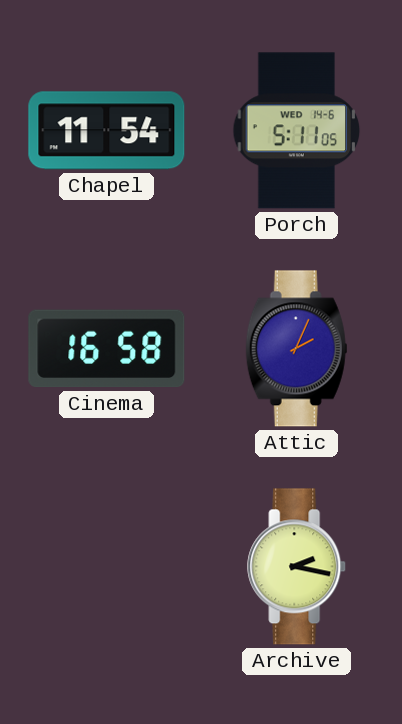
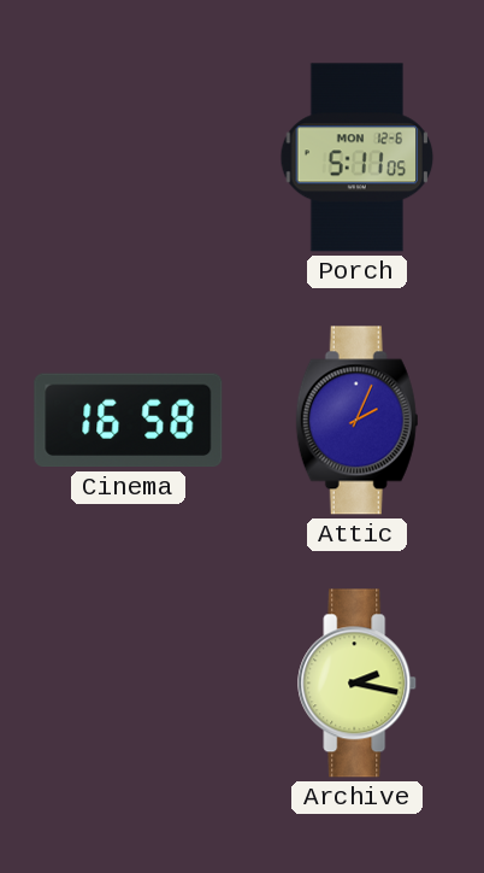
Chapel: 11:54 -> none (107, 131)
Porch date: WED 14-6 -> MON 12-6 (358, 158)
